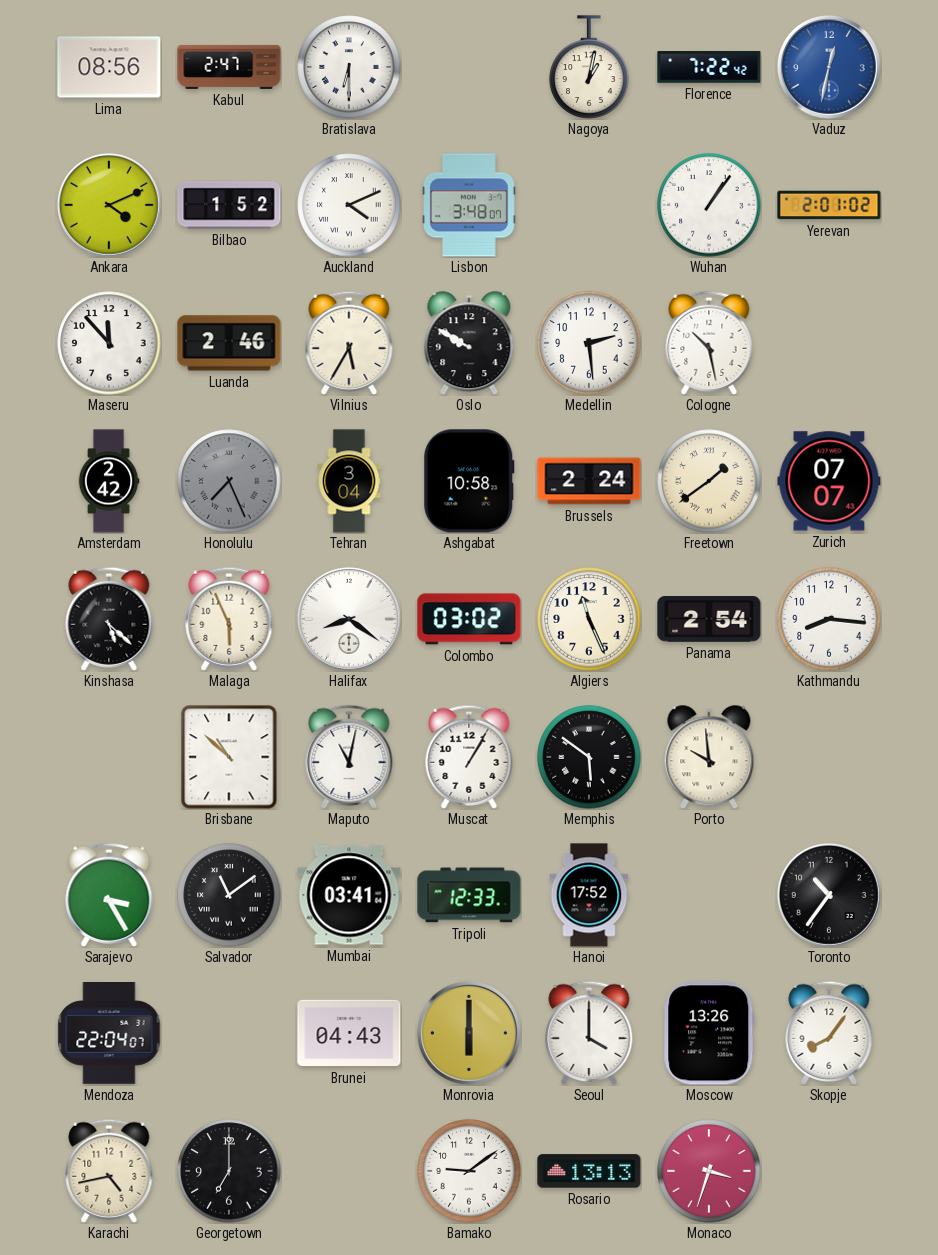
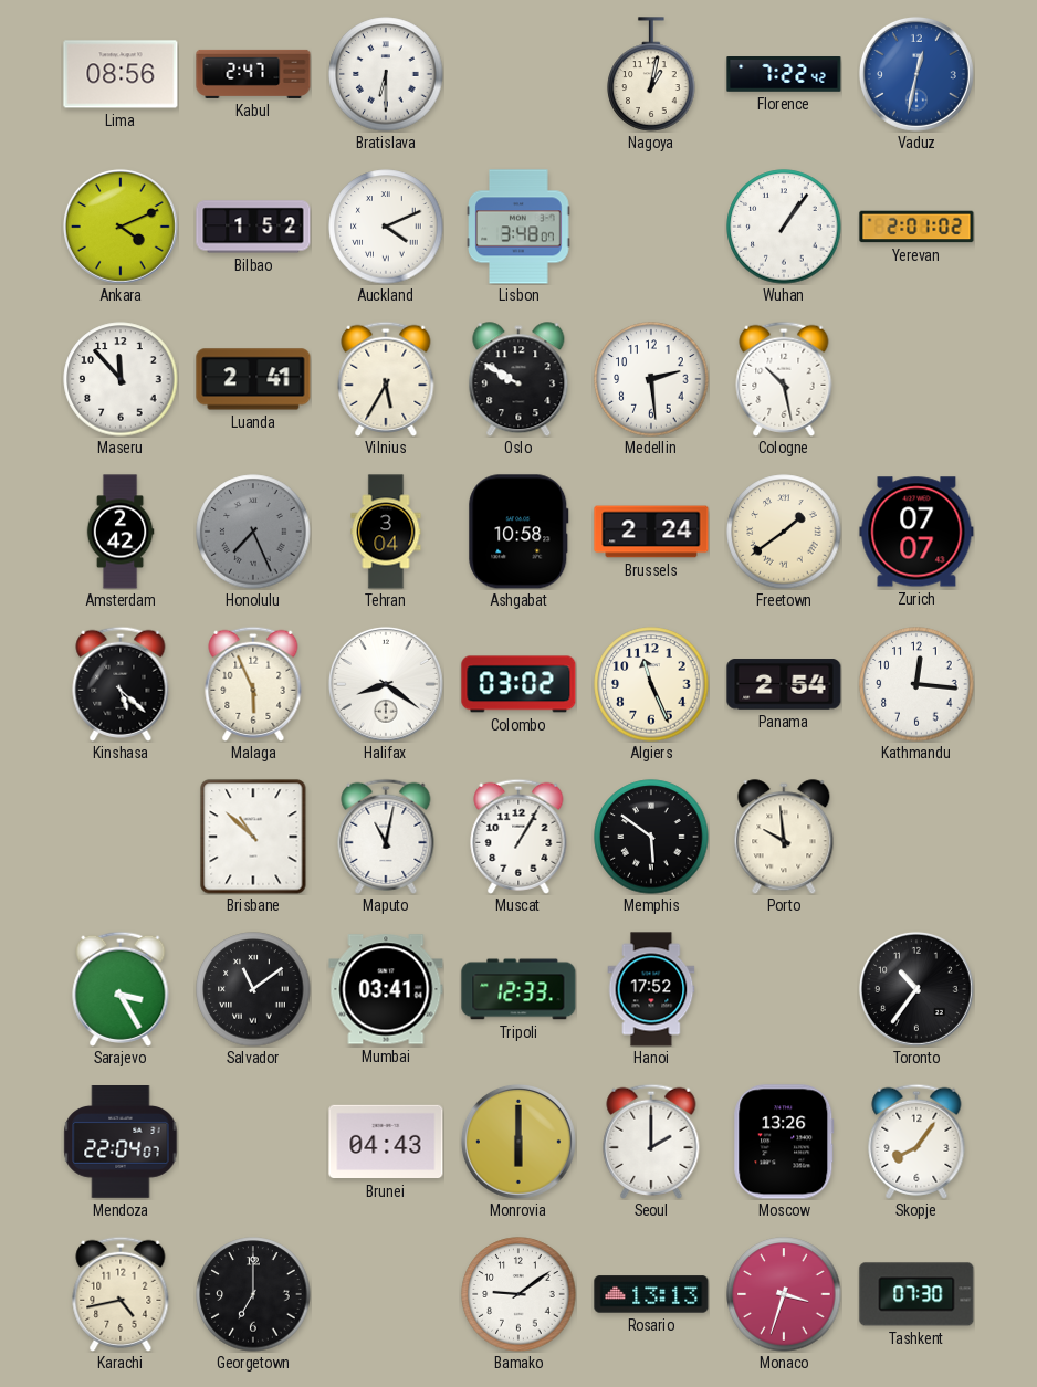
Luanda: 2:46 -> 2:41 (253, 379)
Kathmandu: 8:16 -> 12:16 (916, 684)
Seoul: 4:00 -> 2:00 (651, 1142)
Tashkent: none -> 07:30 (916, 1294)
